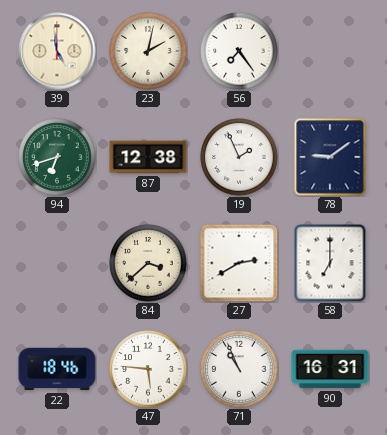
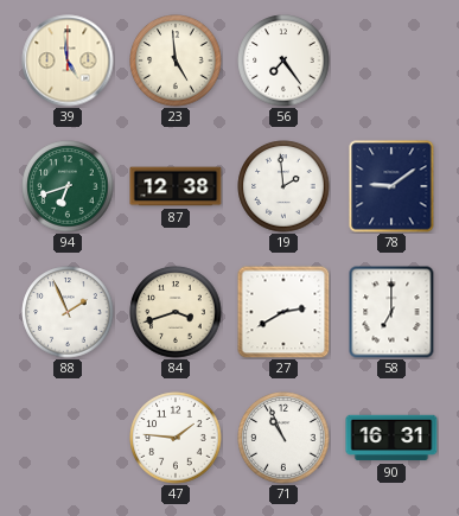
23: 2:02 -> 4:59 (176, 60)
19: 1:56 -> 1:59 (283, 186)
88: none -> 1:56 (68, 312)
84: 3:38 -> 3:42 (176, 312)
22: 18:46 -> none (57, 369)
47: 5:46 -> 1:46 (176, 438)
